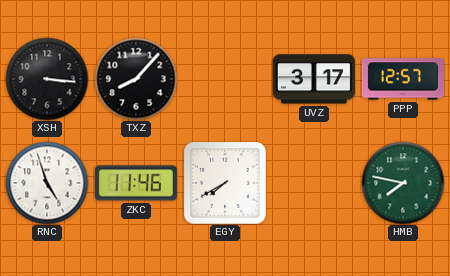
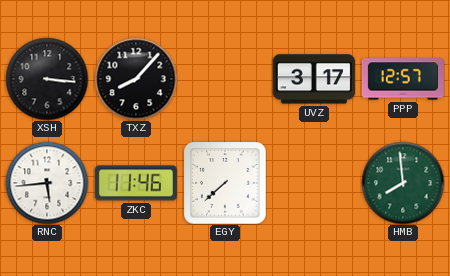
RNC: 4:57 -> 5:44 (47, 183)
EGY: 7:40 -> 7:38 (225, 183)
HMB: 7:47 -> 7:59 (403, 183)
